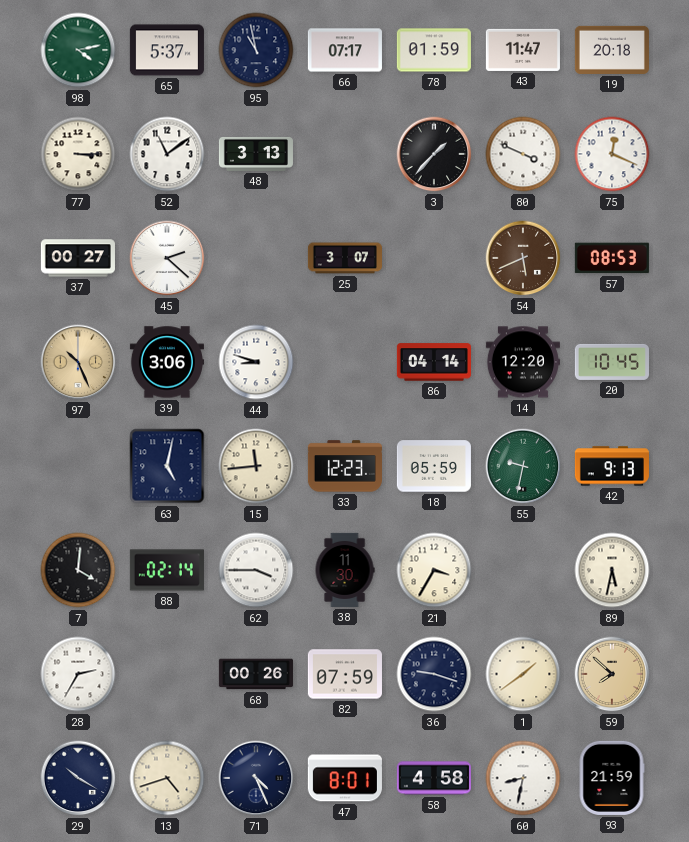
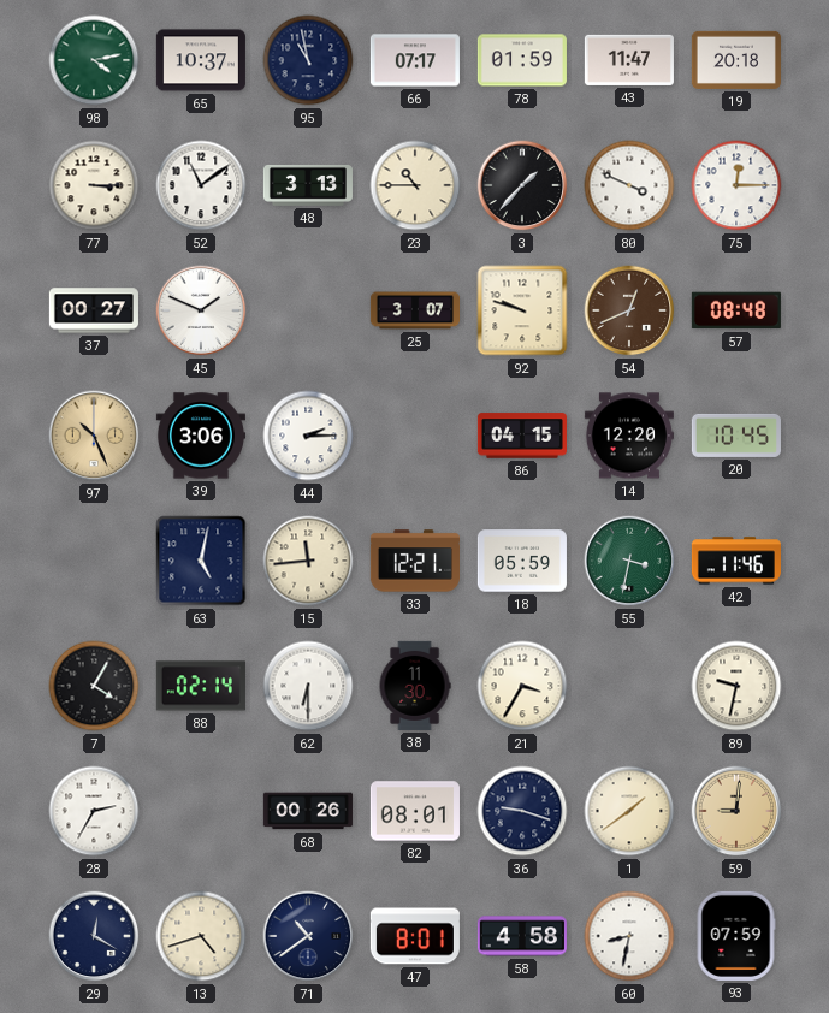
65: 5:37 -> 10:37 (201, 60)
23: none -> 10:45 (415, 185)
75: 12:19 -> 12:15 (736, 185)
45: 2:22 -> 1:49 (201, 310)
92: none -> 9:48 (522, 310)
54: 5:41 -> 12:41 (629, 310)
57: 08:53 -> 08:48 (736, 310)
44: 8:48 -> 2:15 (308, 436)
86: 04:14 -> 04:15 (522, 436)
33: 12:23 -> 12:21 (415, 561)
55: 9:32 -> 3:32 (629, 561)
42: 9:13 -> 11:46 (736, 561)
7: 4:01 -> 4:05 (94, 686)
62: 3:45 -> 6:30 (308, 686)
89: 5:32 -> 9:32 (736, 686)
82: 07:59 -> 08:01 (415, 811)
59: 7:52 -> 9:01 (736, 811)
29: 10:20 -> 12:20 (94, 936)
71: 4:26 -> 10:39 (308, 936)
93: 21:59 -> 07:59 (736, 936)
